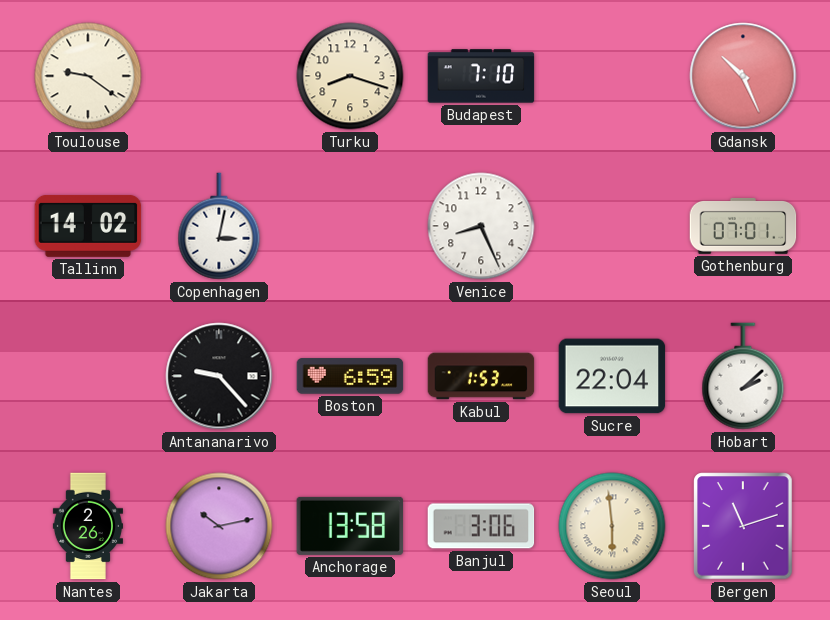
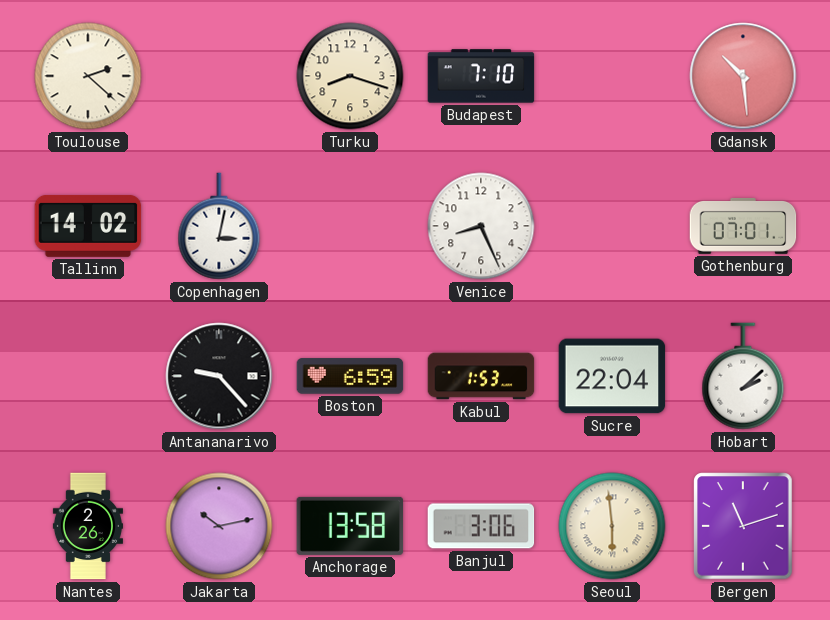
Toulouse: 9:21 -> 2:22 (88, 76)
Gdansk: 10:26 -> 10:29 (743, 76)
